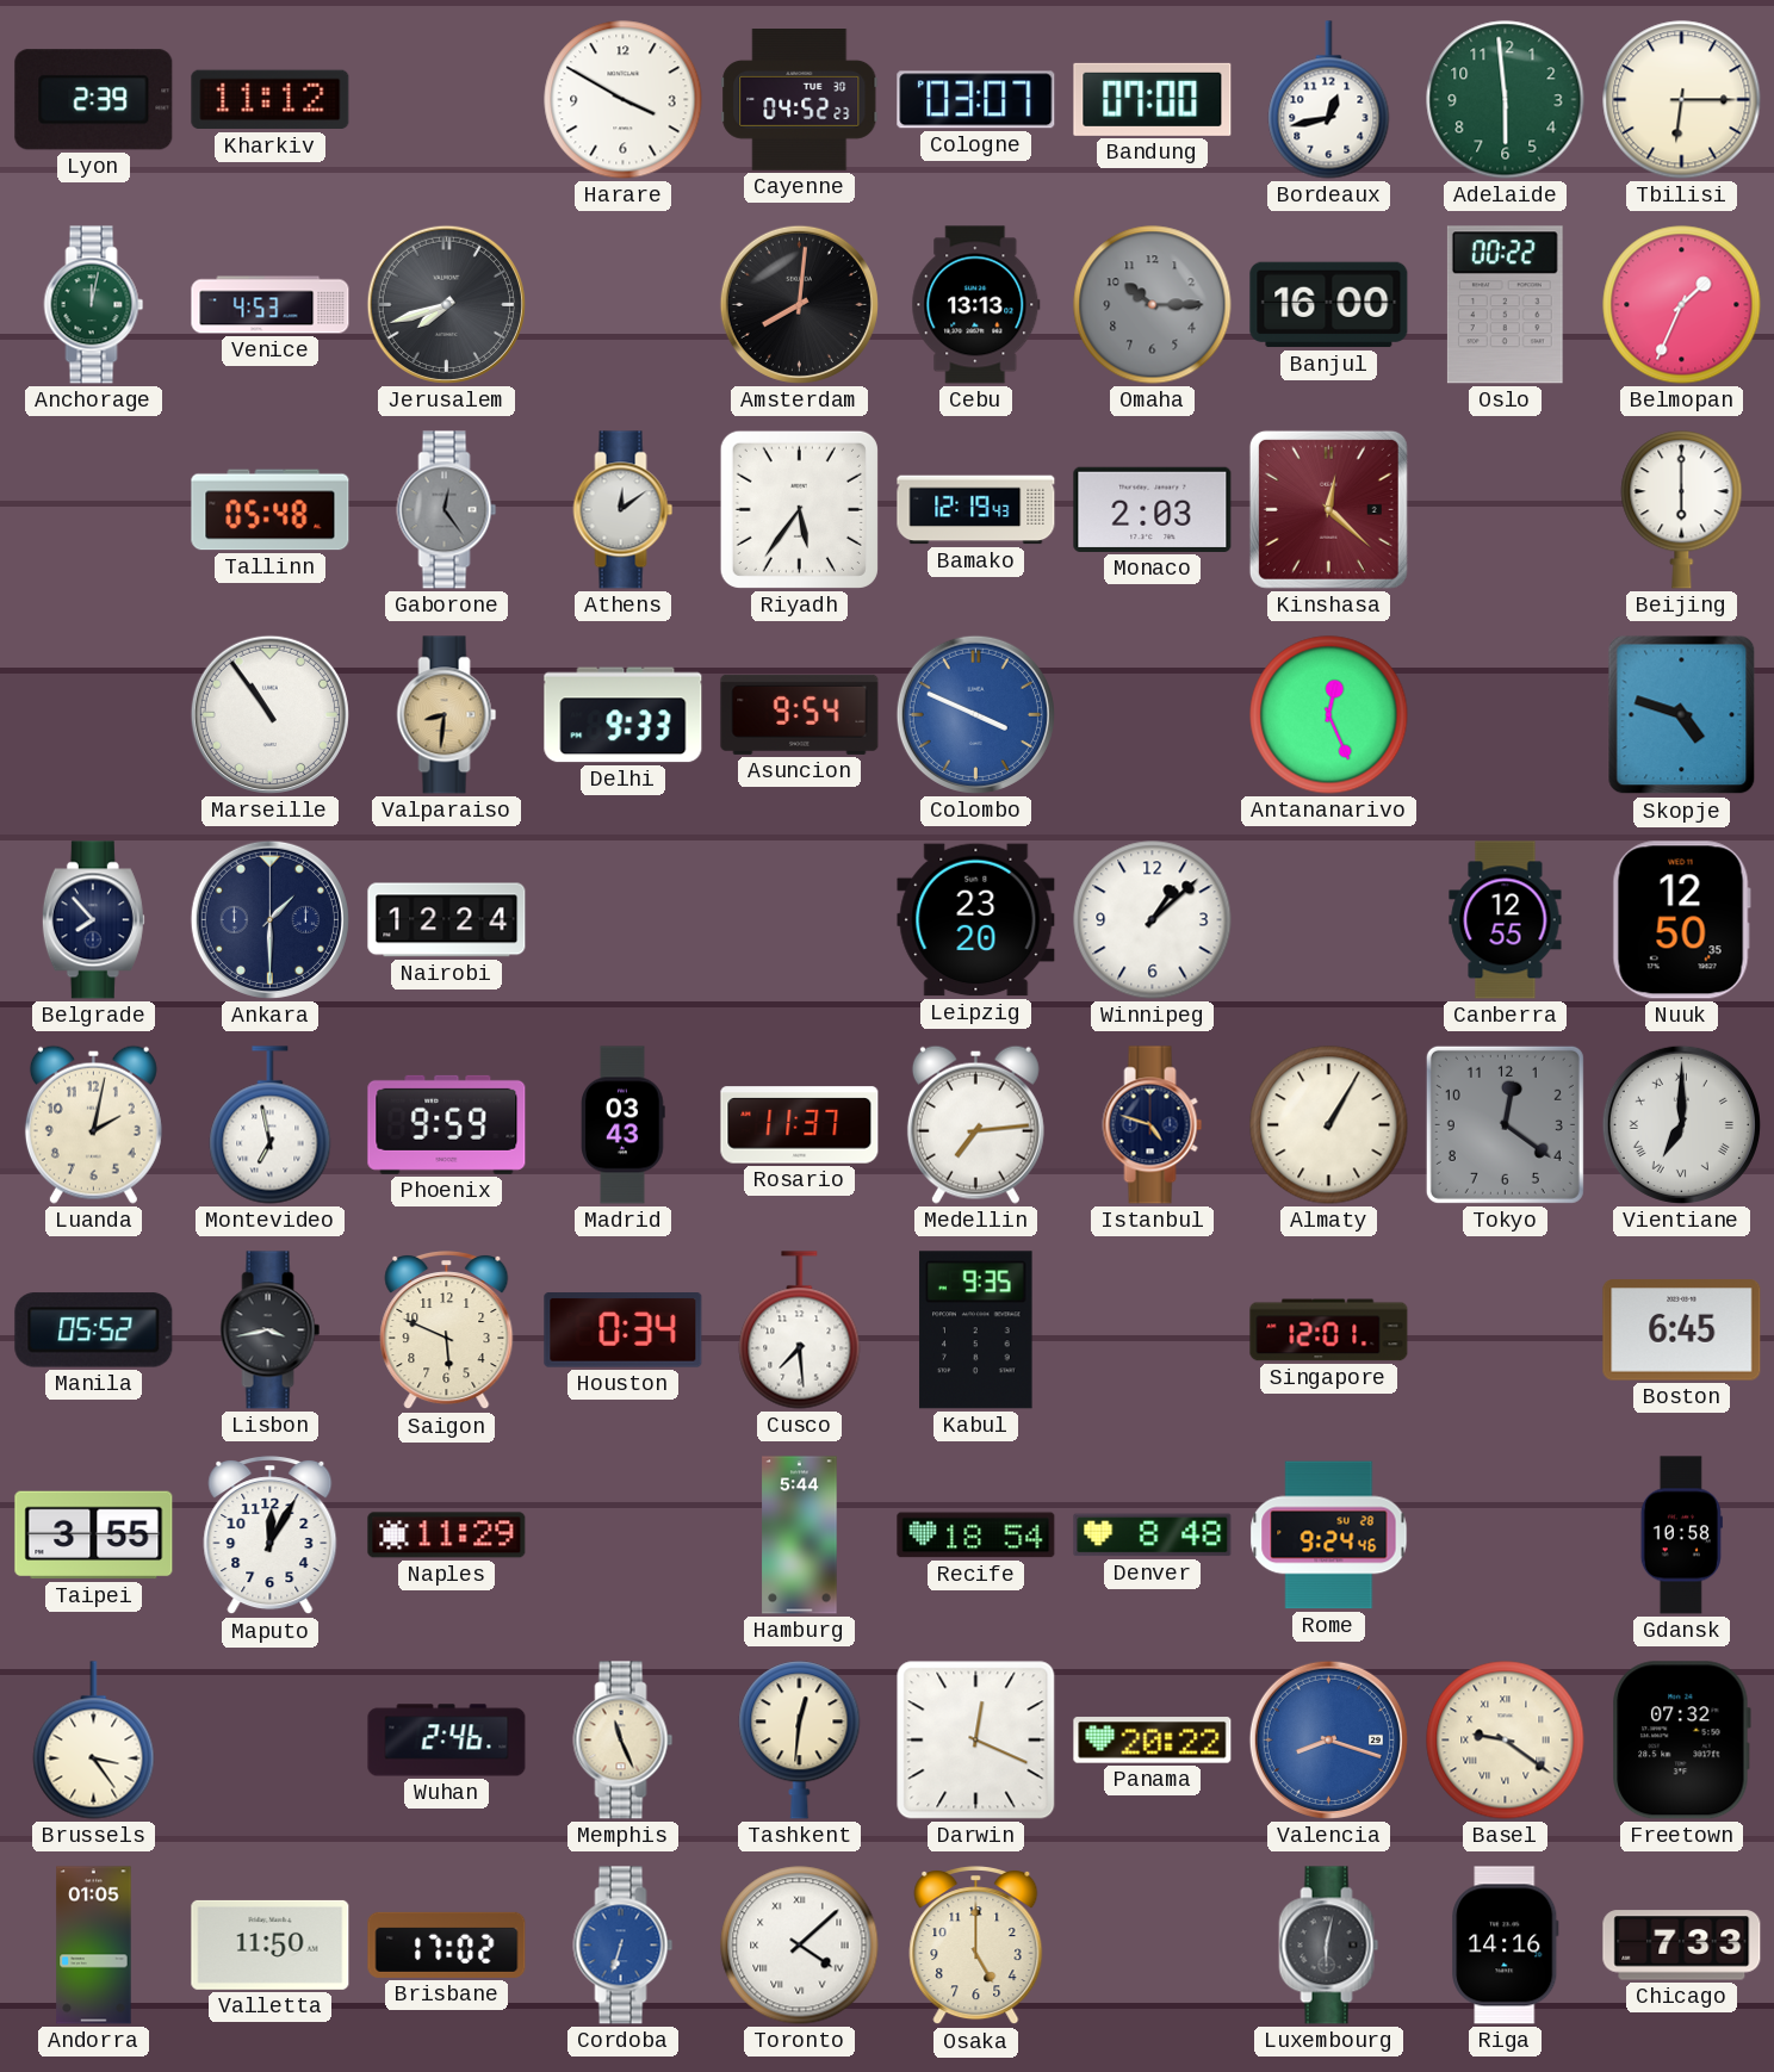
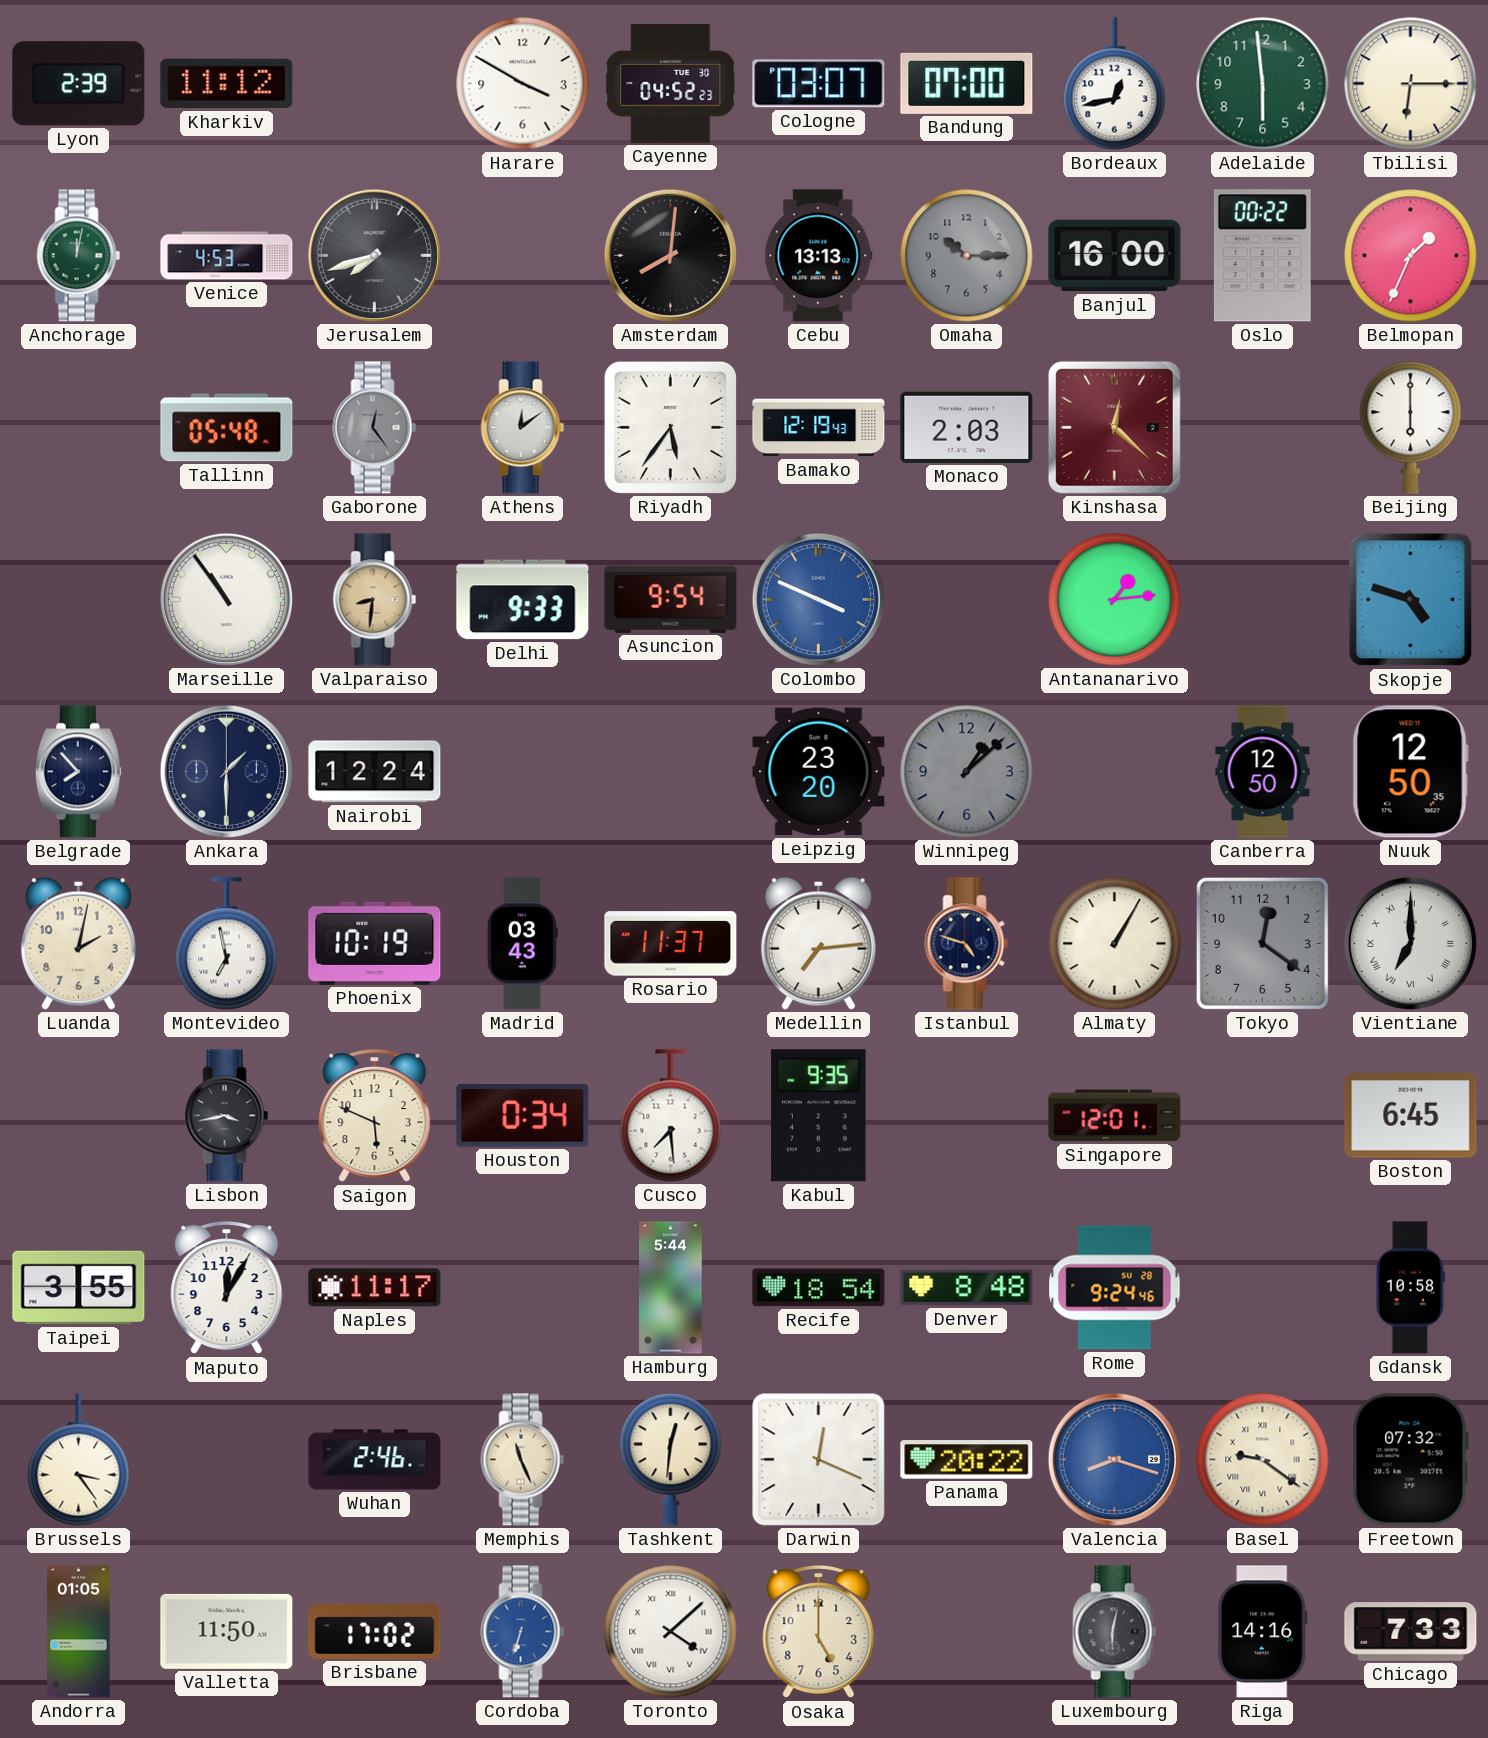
Antananarivo: 12:26 -> 1:14 (1115, 600)
Winnipeg dial: white -> grey (967, 772)
Canberra: 12:55 -> 12:50 (1263, 772)
Phoenix: 9:59 -> 10:19 (375, 943)
Manila: 05:52 -> none (94, 1330)
Naples: 11:29 -> 11:17 (375, 1288)
